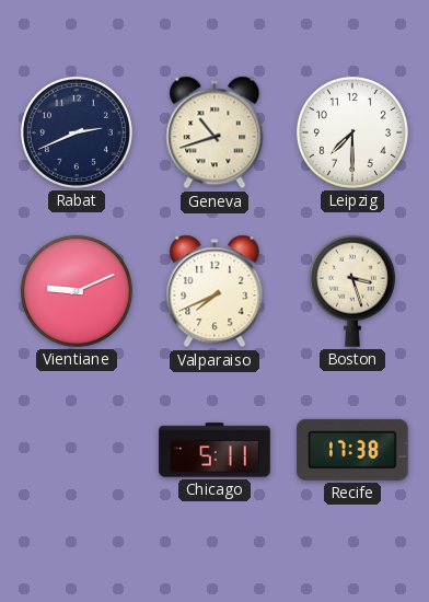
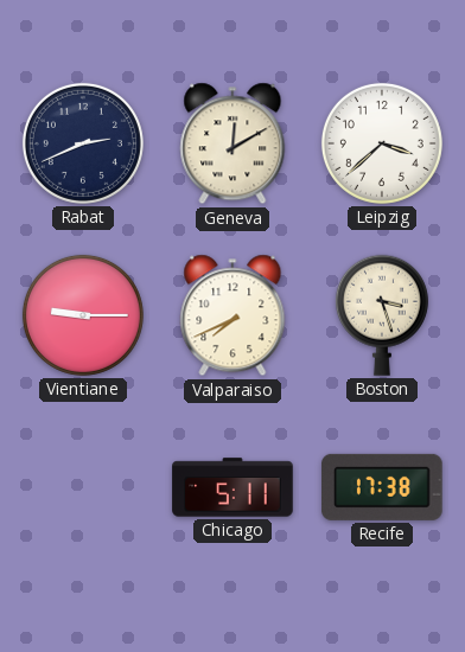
Geneva: 10:42 -> 12:10 (232, 143)
Leipzig: 7:30 -> 3:38 (382, 143)
Vientiane: 9:11 -> 9:15 (83, 315)
